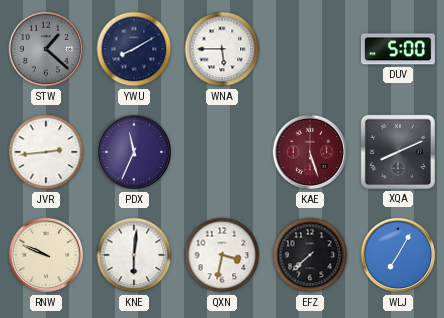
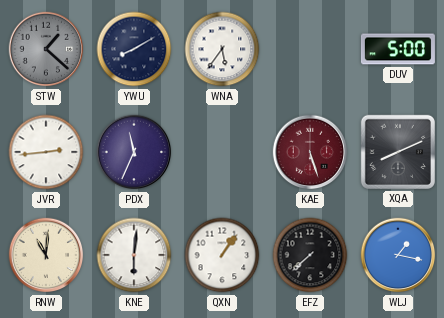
WNA: 5:45 -> 5:36 (222, 49)
RNW: 9:49 -> 11:01 (46, 255)
QXN: 3:32 -> 1:06 (222, 255)
WLJ: 7:05 -> 1:17 (398, 255)
